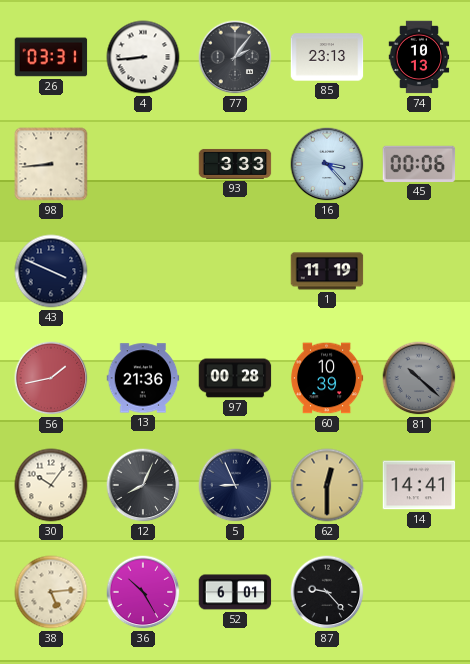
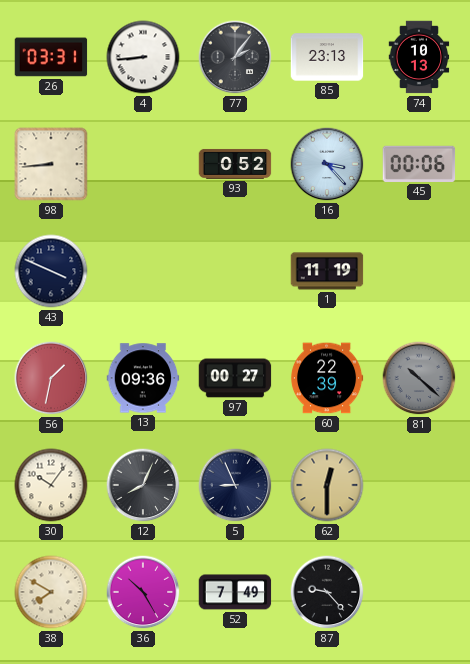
93: 3:33 -> 0:52 (235, 164)
56: 1:43 -> 1:32 (51, 378)
13: 21:36 -> 09:36 (143, 378)
97: 00:28 -> 00:27 (235, 378)
60: 10:39 -> 22:39 (327, 378)
14: 14:41 -> none (419, 485)
38: 5:14 -> 7:50 (51, 592)
52: 6:01 -> 7:49 (235, 592)
